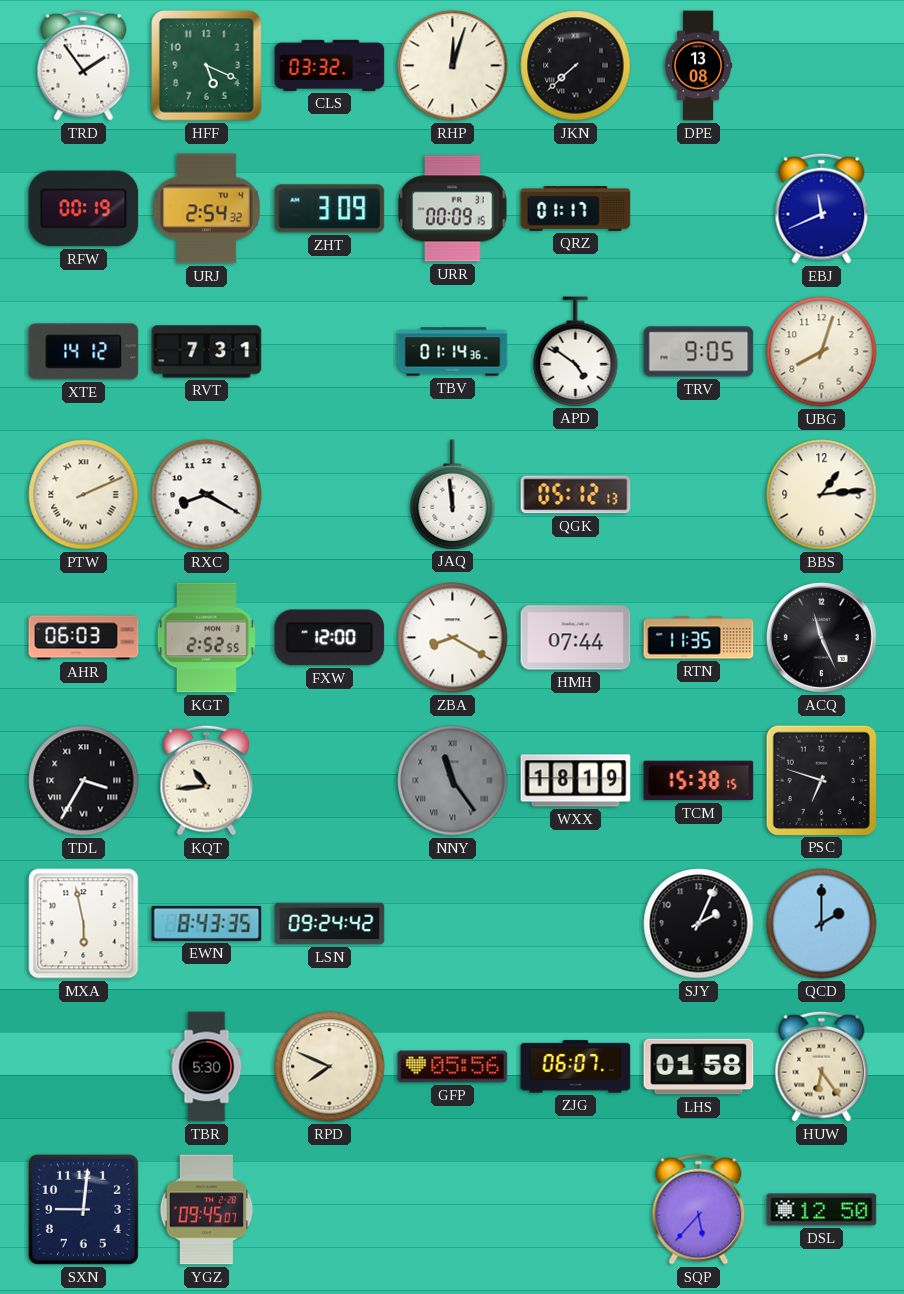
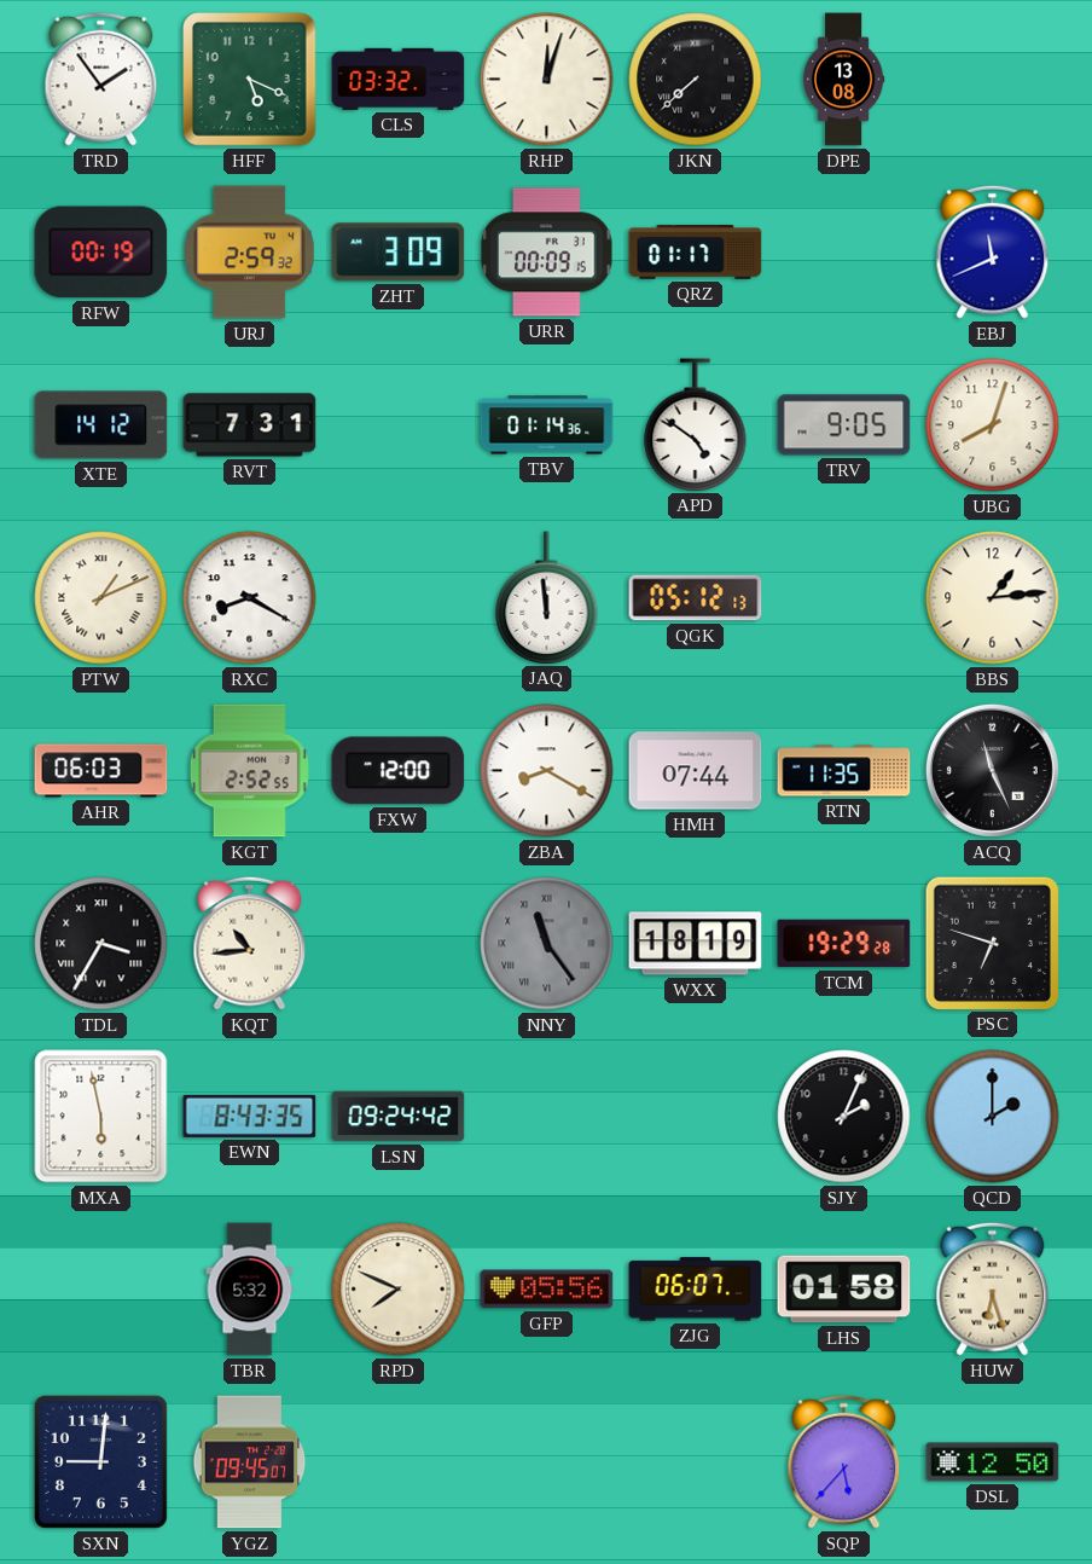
URJ: 2:54 -> 2:59 (249, 253)
PTW: 2:11 -> 1:11 (101, 598)
TCM: 15:38 -> 19:29 (844, 944)
TBR: 5:30 -> 5:32 (250, 1290)
HUW: 6:24 -> 6:27 (993, 1288)
